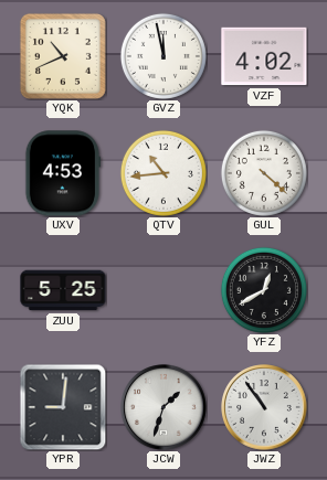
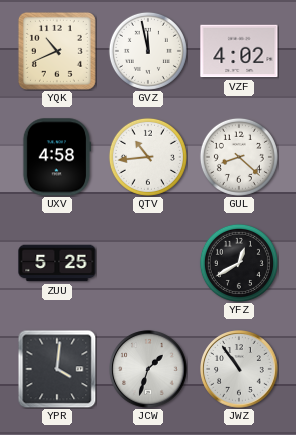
UXV: 4:53 -> 4:58 (57, 157)
GUL: 4:22 -> 8:22 (239, 157)
YPR: 9:01 -> 4:01 (57, 369)
